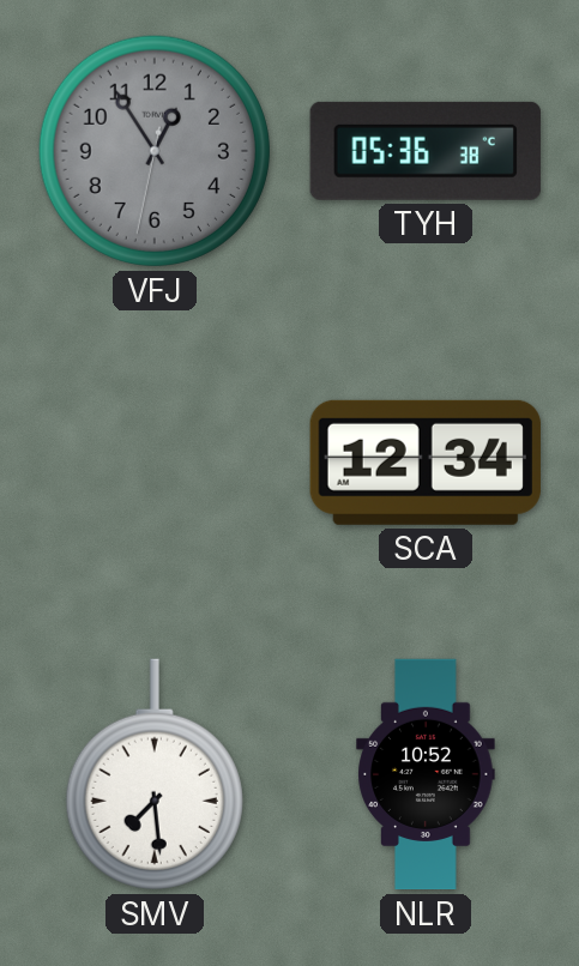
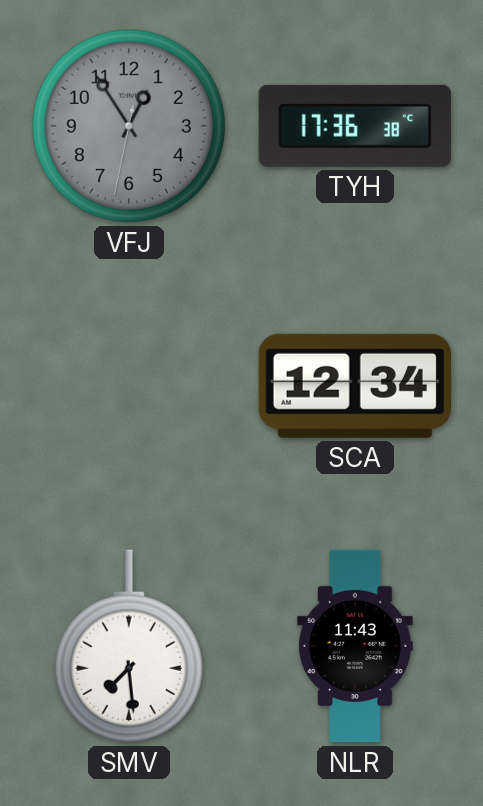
TYH: 05:36 -> 17:36 (355, 126)
NLR: 10:52 -> 11:43 (355, 646)
